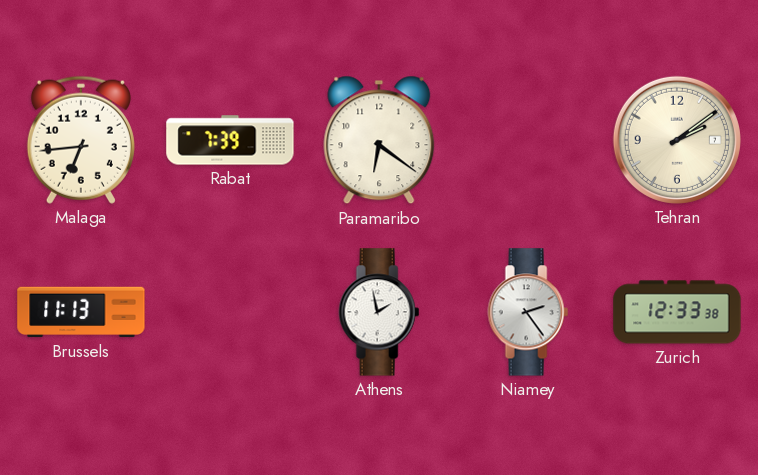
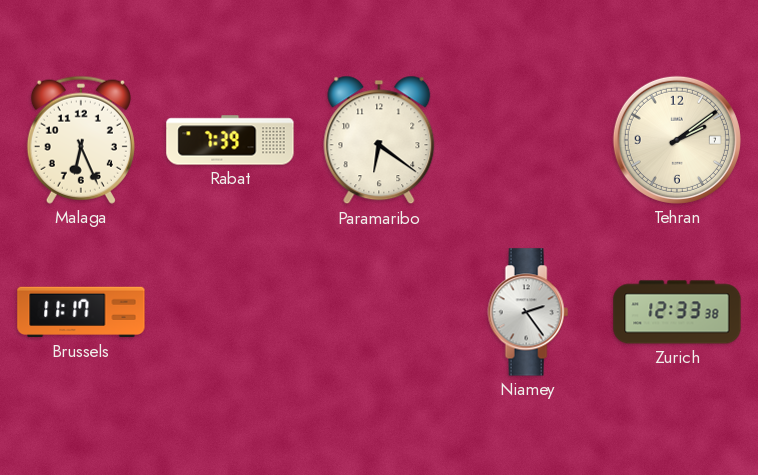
Malaga: 6:44 -> 6:26 (81, 140)
Brussels: 11:13 -> 11:17 (81, 312)
Athens: 1:58 -> none (379, 312)
